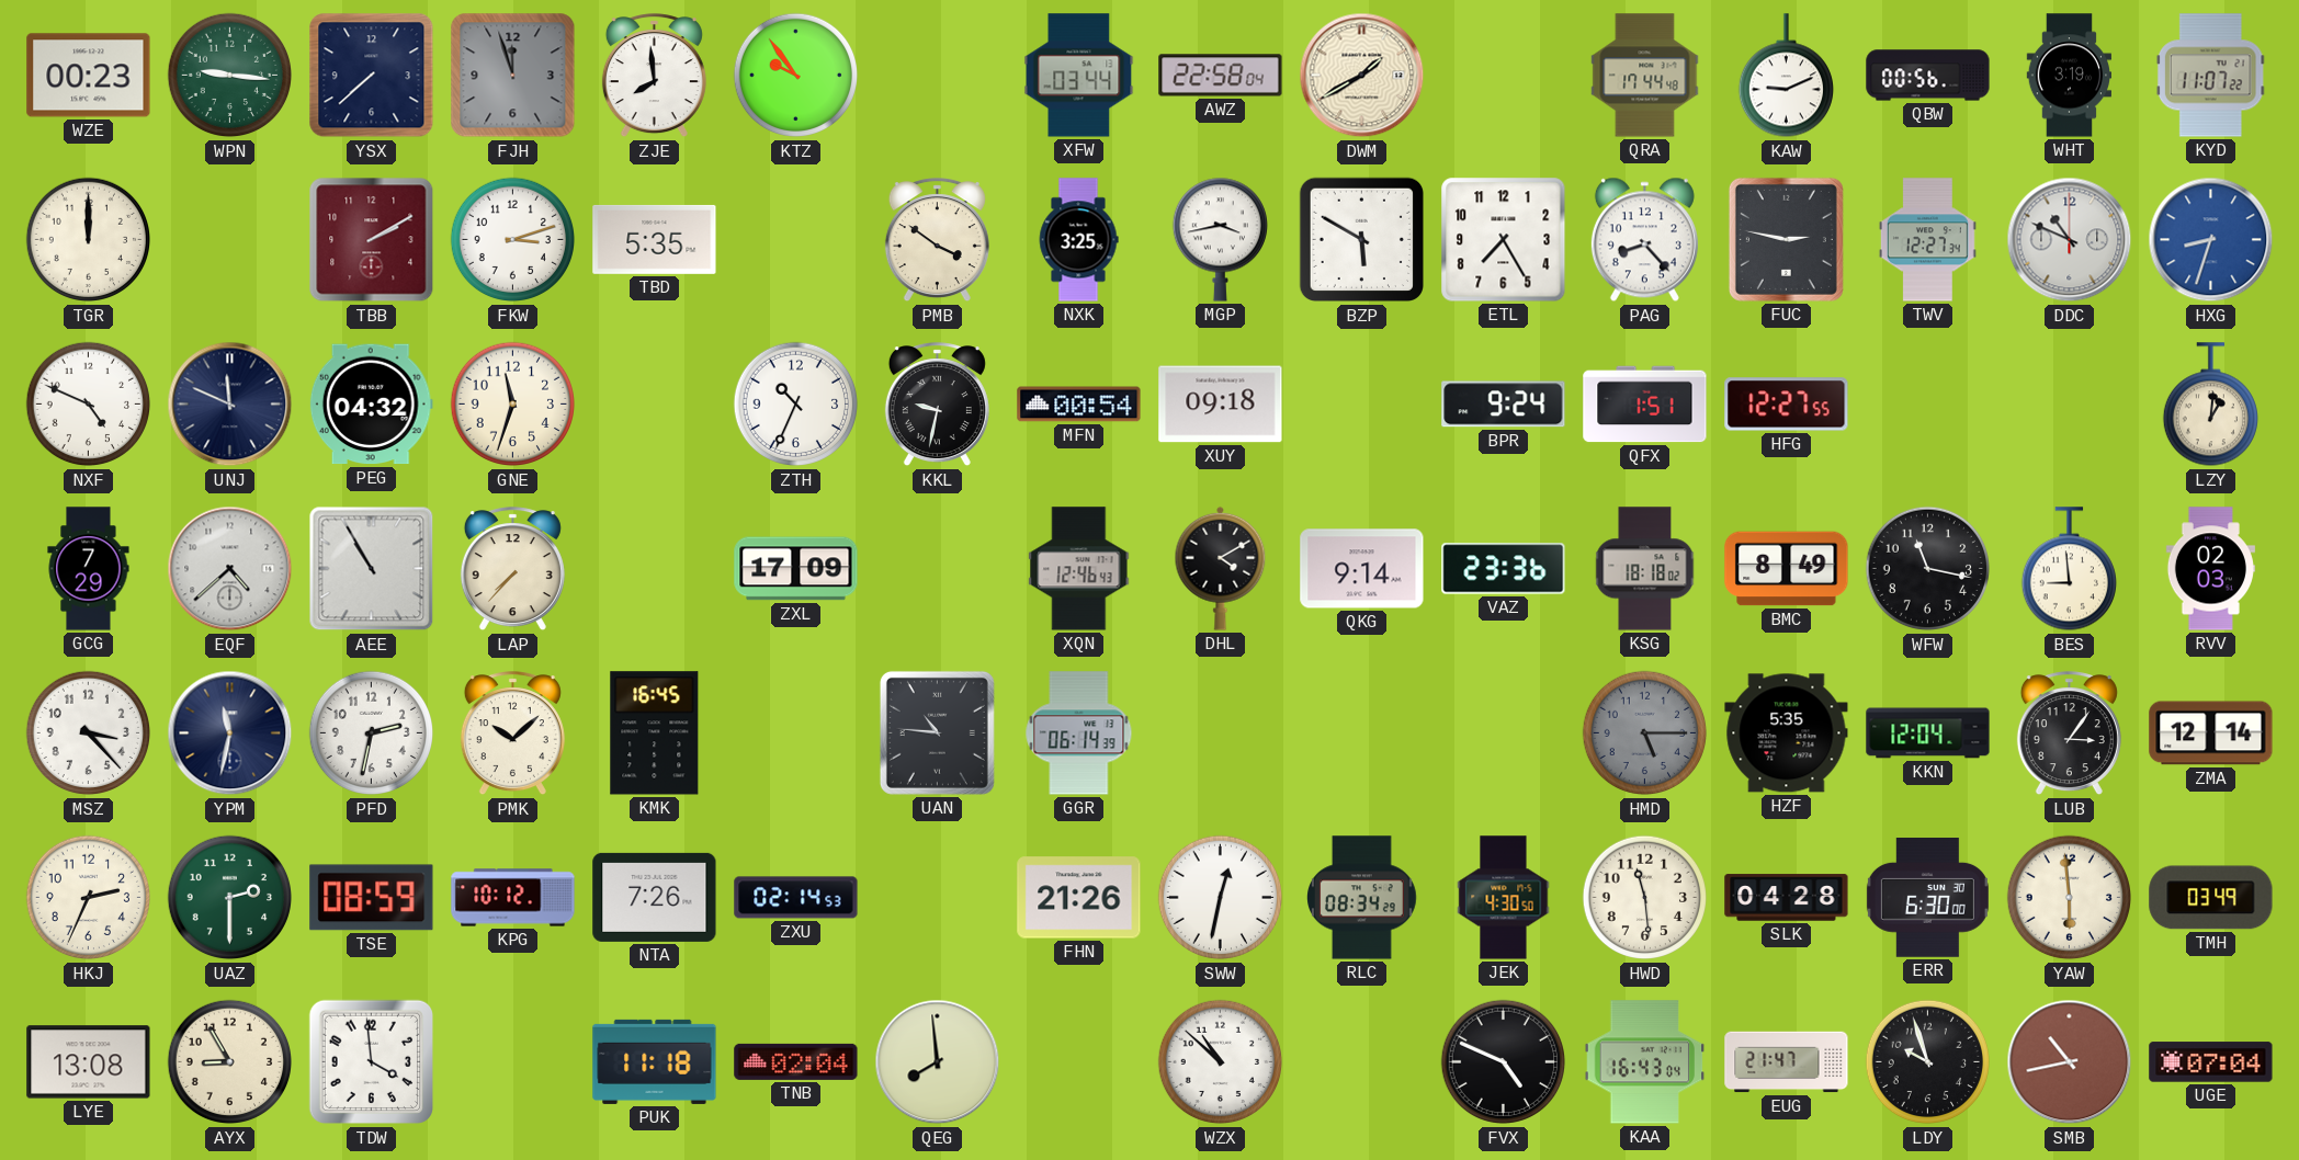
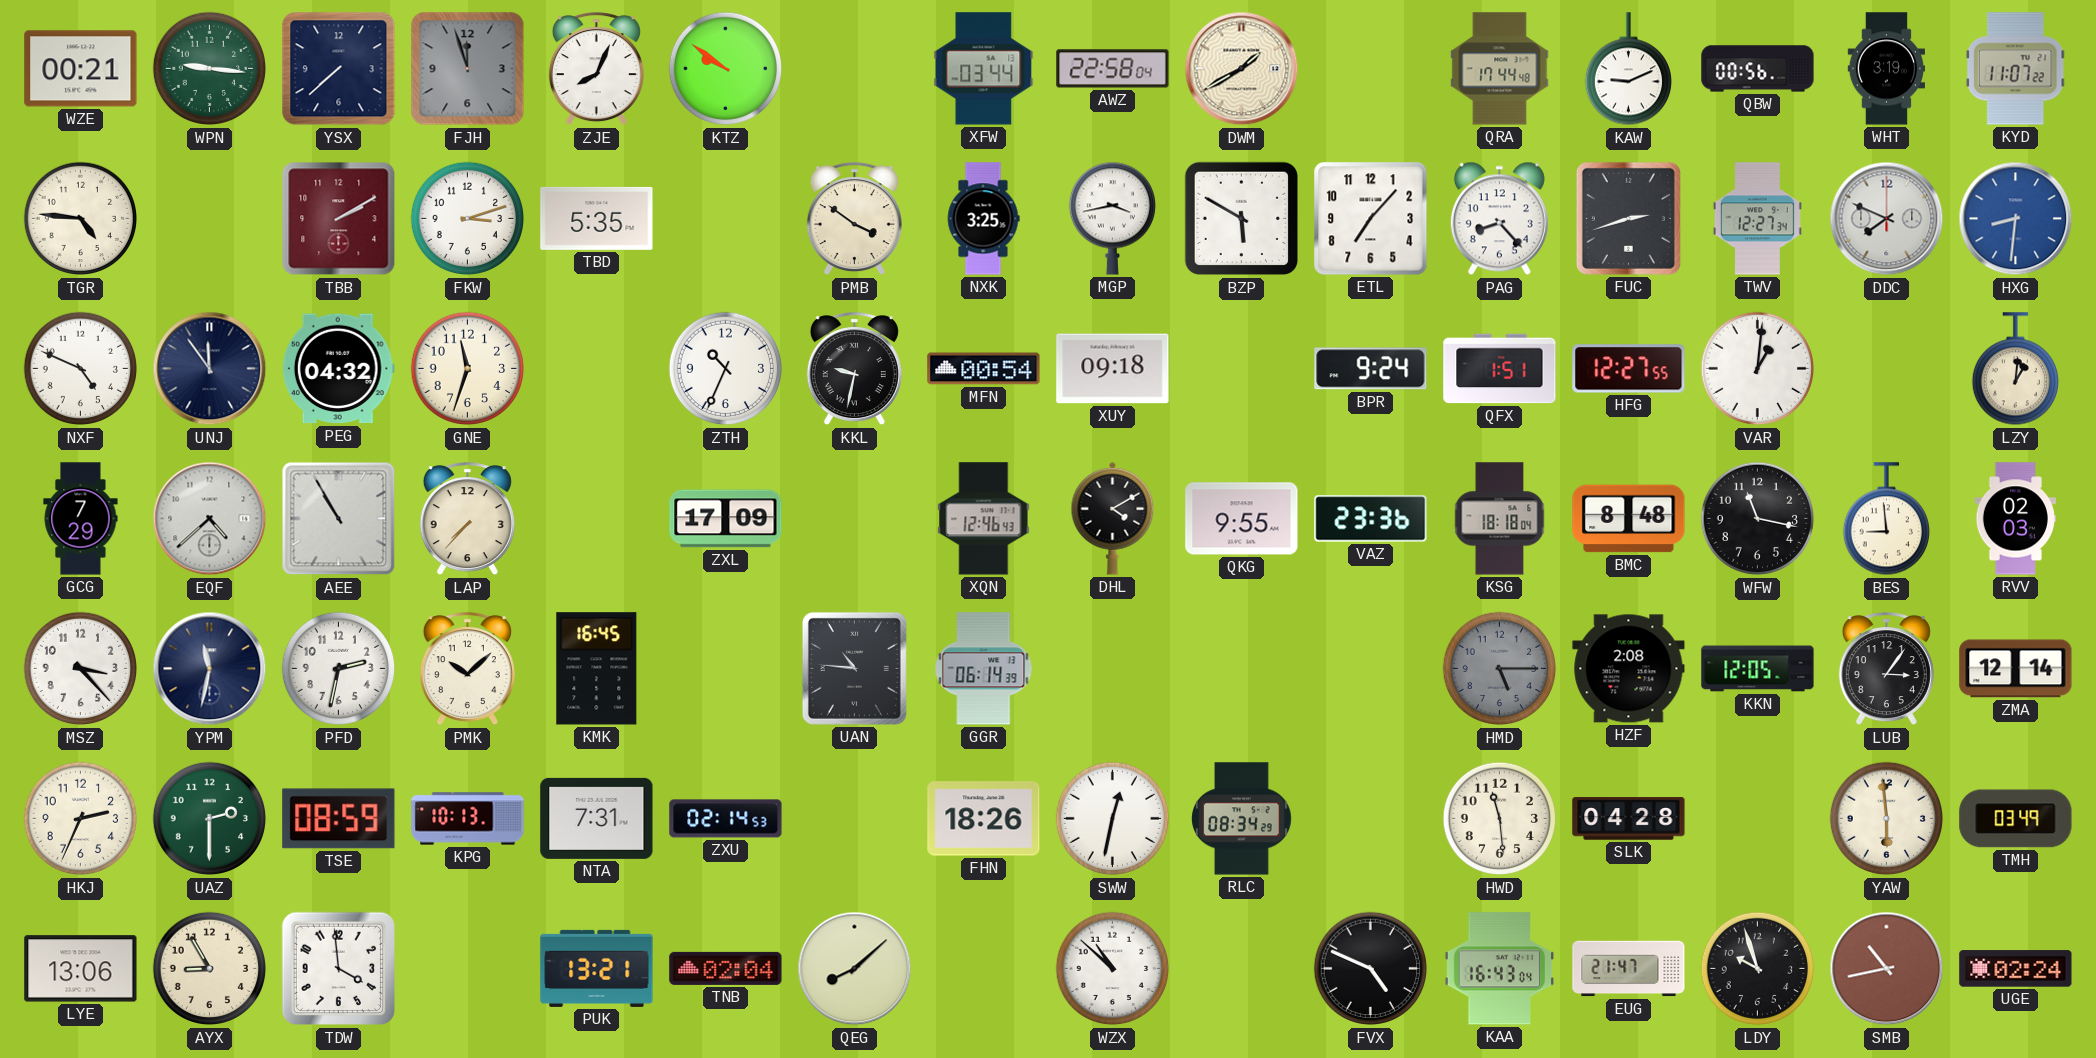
WZE: 00:23 -> 00:21 (81, 69)
ZJE: 7:59 -> 8:04 (596, 69)
KTZ: 9:54 -> 9:51 (726, 69)
TGR: 12:00 -> 4:46 (81, 219)
ETL: 7:25 -> 7:07 (1371, 219)
FUC: 2:47 -> 2:42 (1628, 218)
DDC: 10:49 -> 7:49 (1887, 219)
HXG: 8:33 -> 8:31 (2016, 219)
UNJ: 11:49 -> 11:54 (210, 369)
VAR: none -> 1:01 (1758, 369)
QKG: 9:14 -> 9:55 (1242, 519)
KSG: 18:18:02 -> 18:18:04 (1500, 519)
BMC: 8:49 -> 8:48 (1629, 519)
HZF: 5:35 -> 2:08 (1629, 669)
KKN: 12:04 -> 12:05 (1758, 669)
KPG: 10:12 -> 10:13 (468, 819)
NTA: 7:26 -> 7:31 (597, 818)
FHN: 21:26 -> 18:26 (984, 819)
JEK: 4:30 -> none (1504, 898)
ERR: 6:30 -> none (1927, 898)
LYE: 13:08 -> 13:06 (81, 969)
PUK: 11:18 -> 13:21 (597, 968)
QEG: 7:59 -> 8:08 (855, 969)
UGE: 07:04 -> 02:24 (2016, 969)
